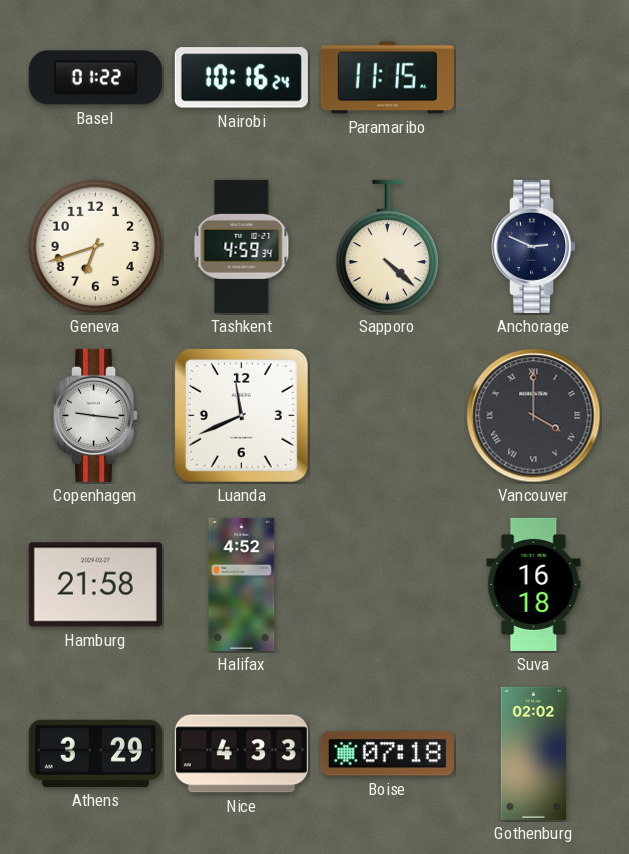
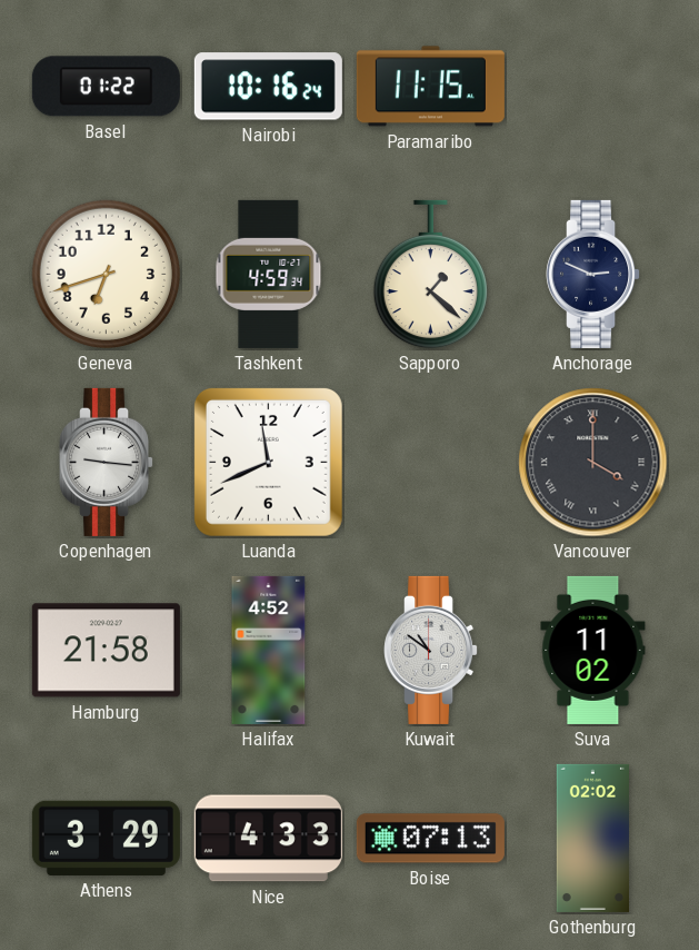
Sapporo: 4:22 -> 1:22 (430, 275)
Kuwait: none -> 10:51 (431, 650)
Suva: 16:18 -> 11:02 (593, 650)
Boise: 07:18 -> 07:13 (430, 839)
